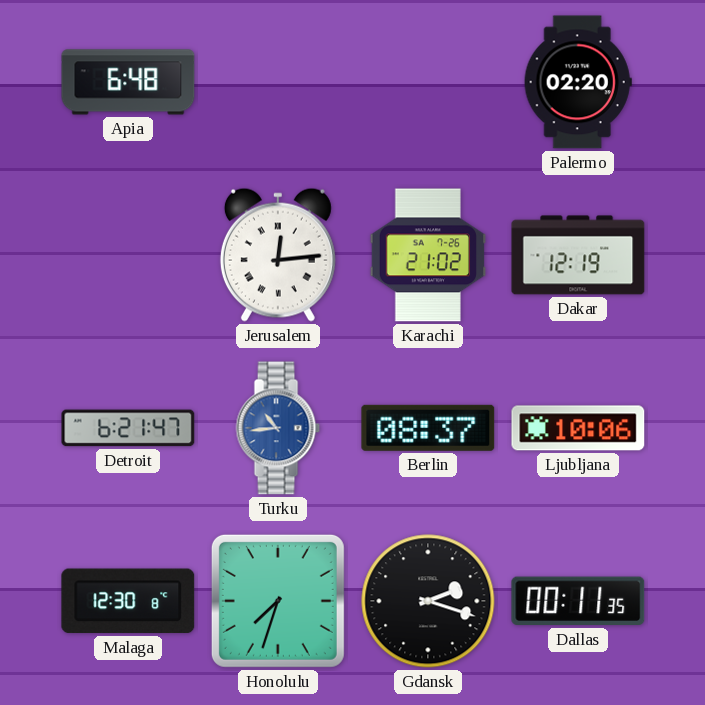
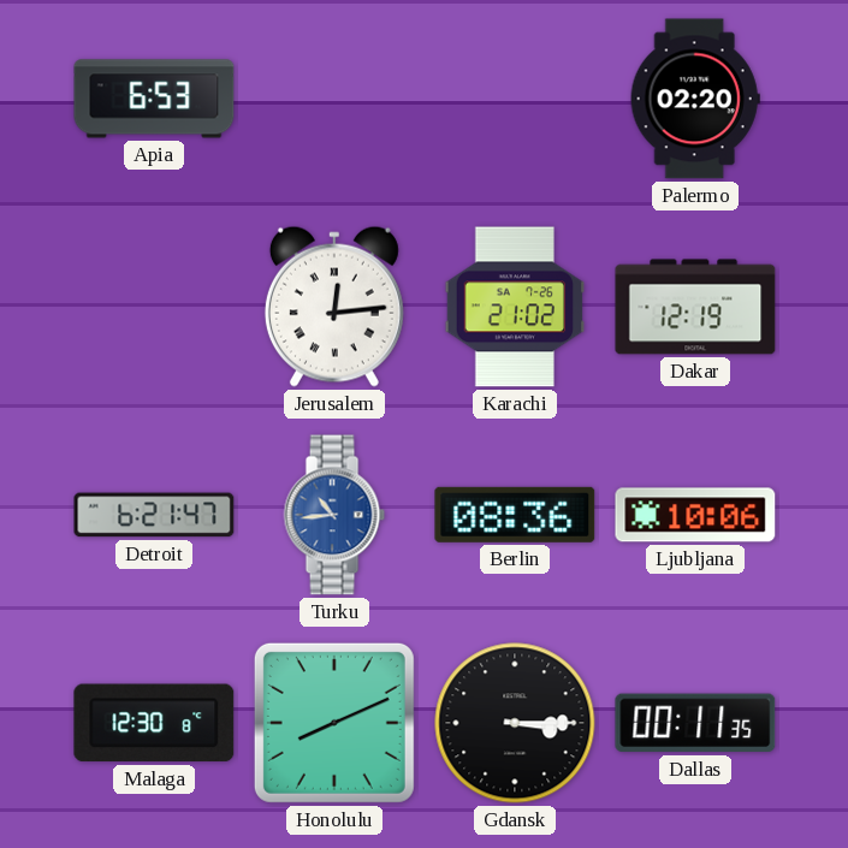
Apia: 6:48 -> 6:53 (154, 99)
Berlin: 08:37 -> 08:36 (515, 515)
Honolulu: 7:33 -> 8:11 (334, 723)
Gdansk: 2:18 -> 3:15 (515, 723)
